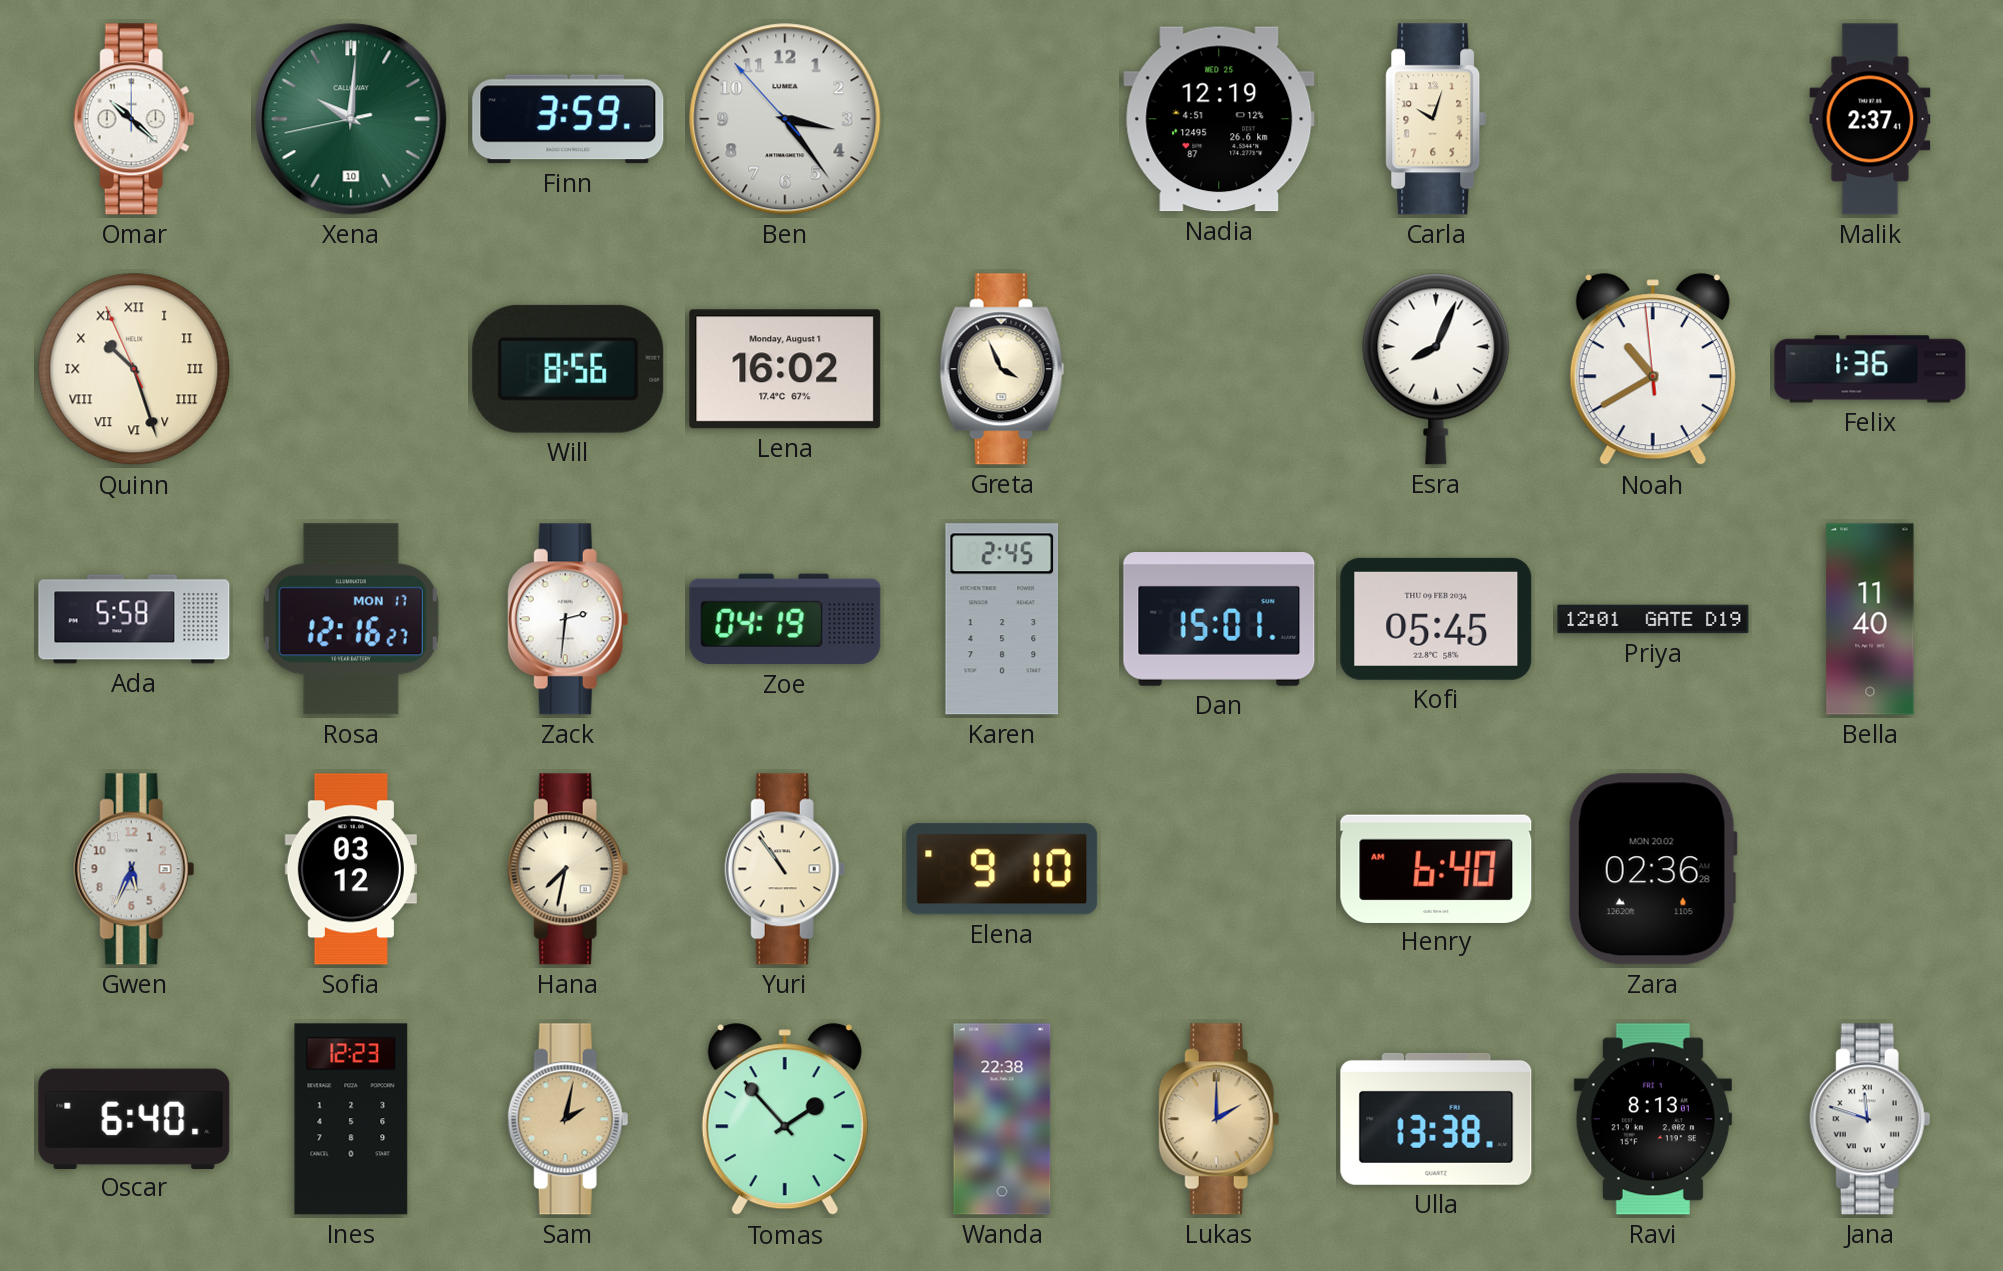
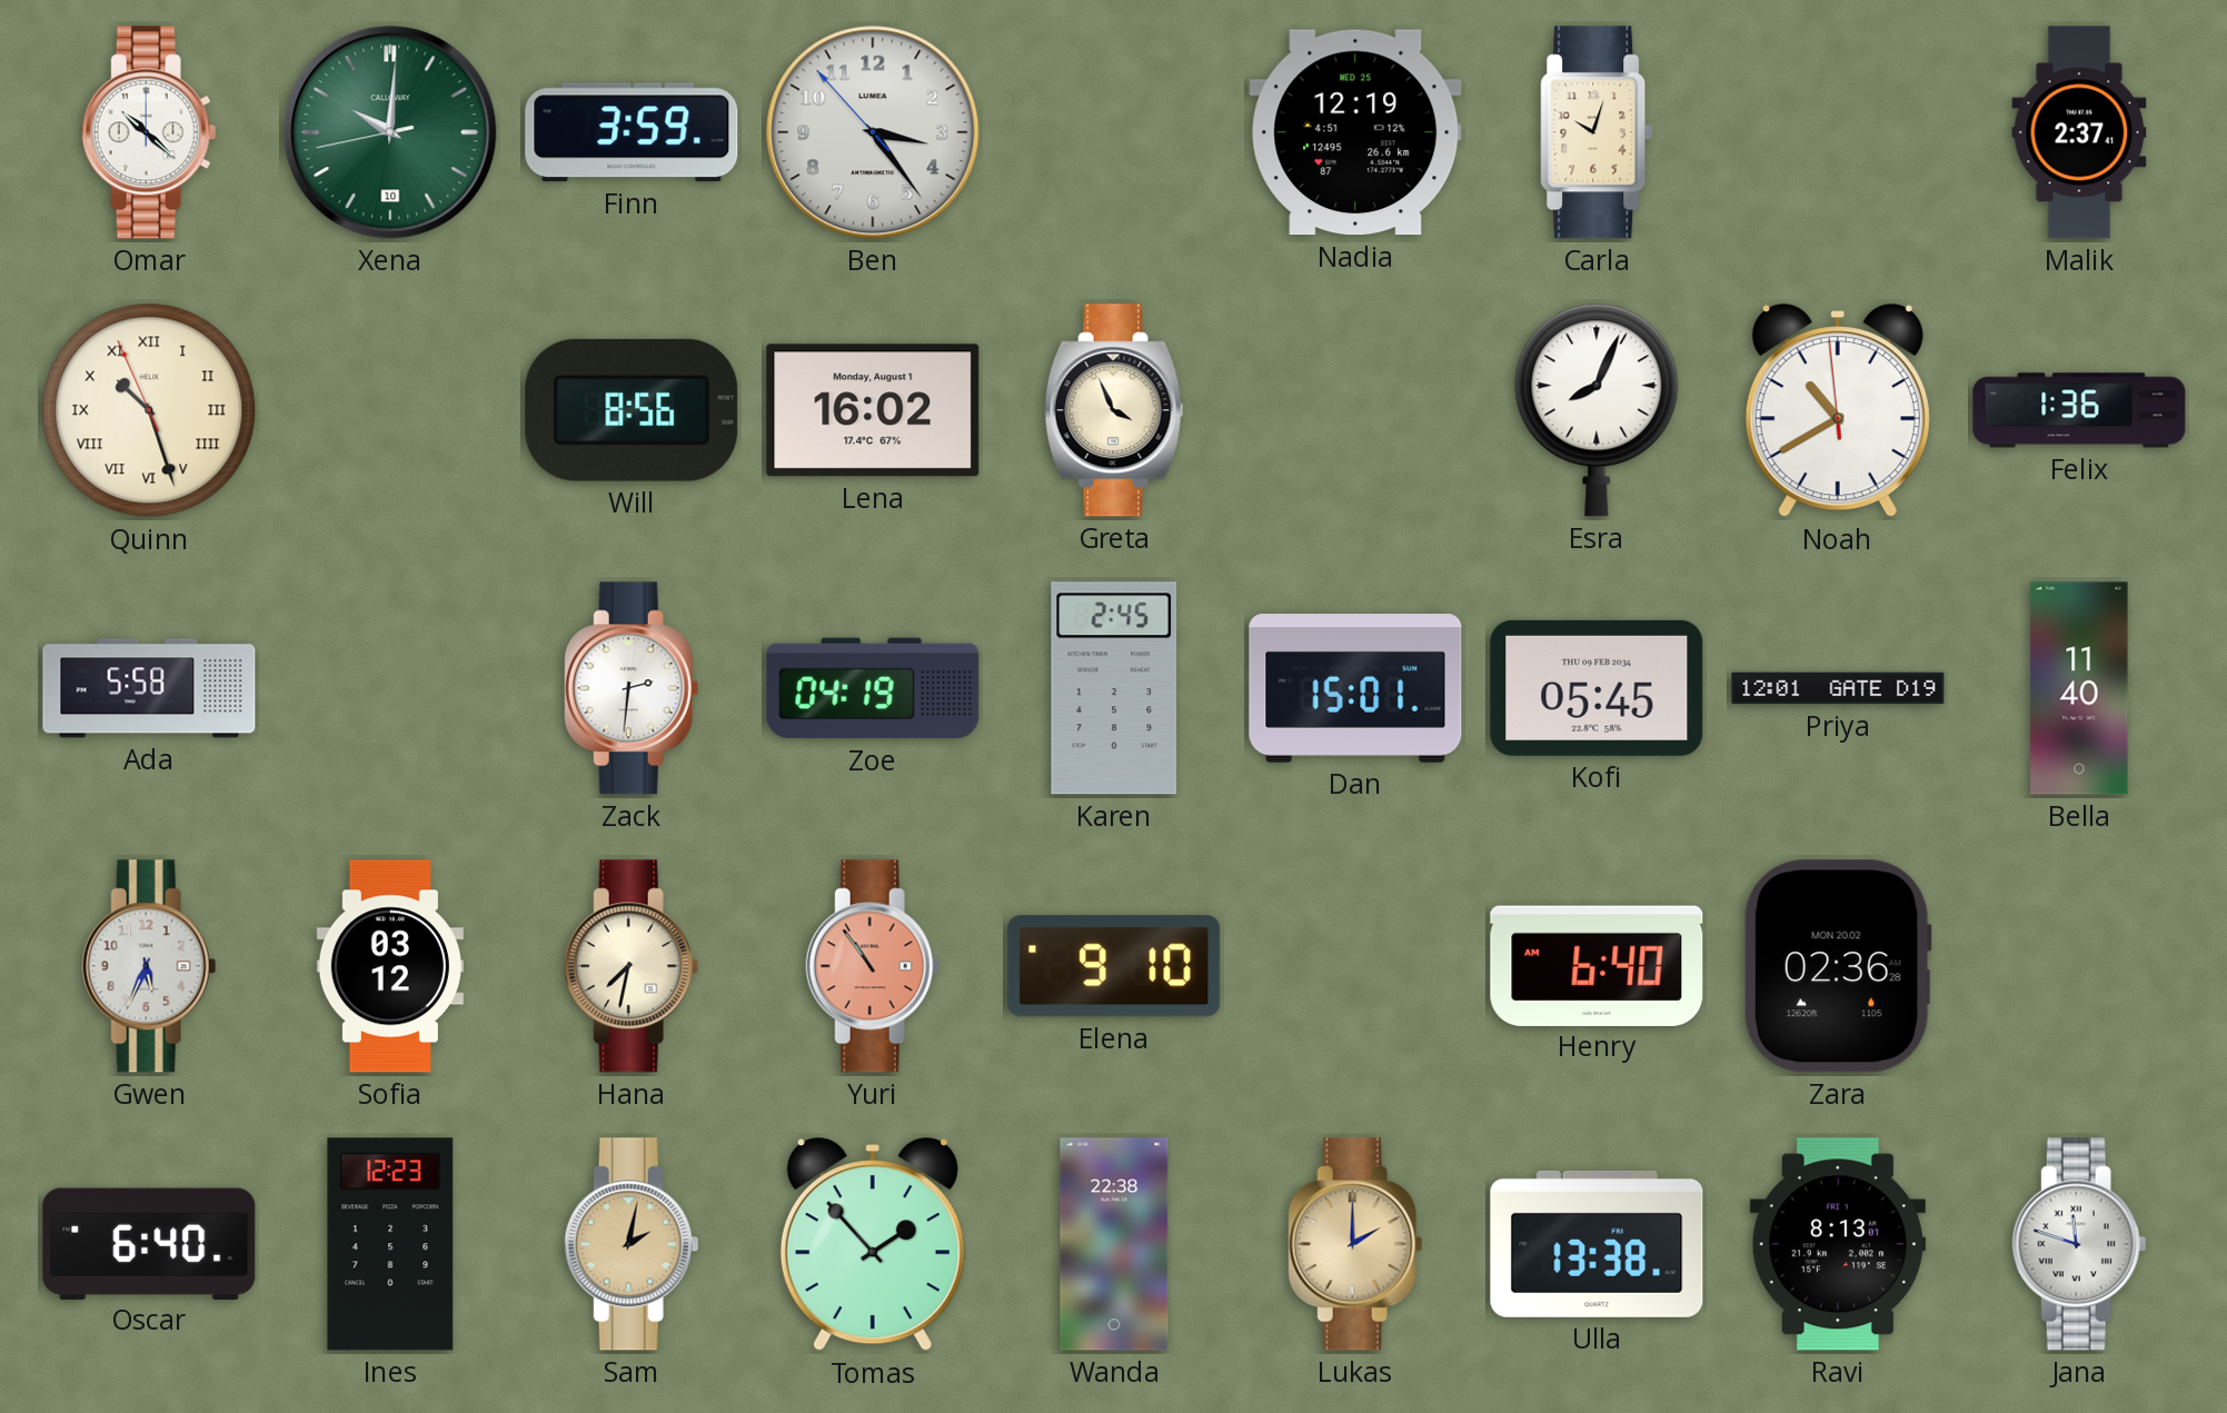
Rosa: 12:16 -> none (351, 619)
Yuri dial: cream -> salmon (873, 966)
